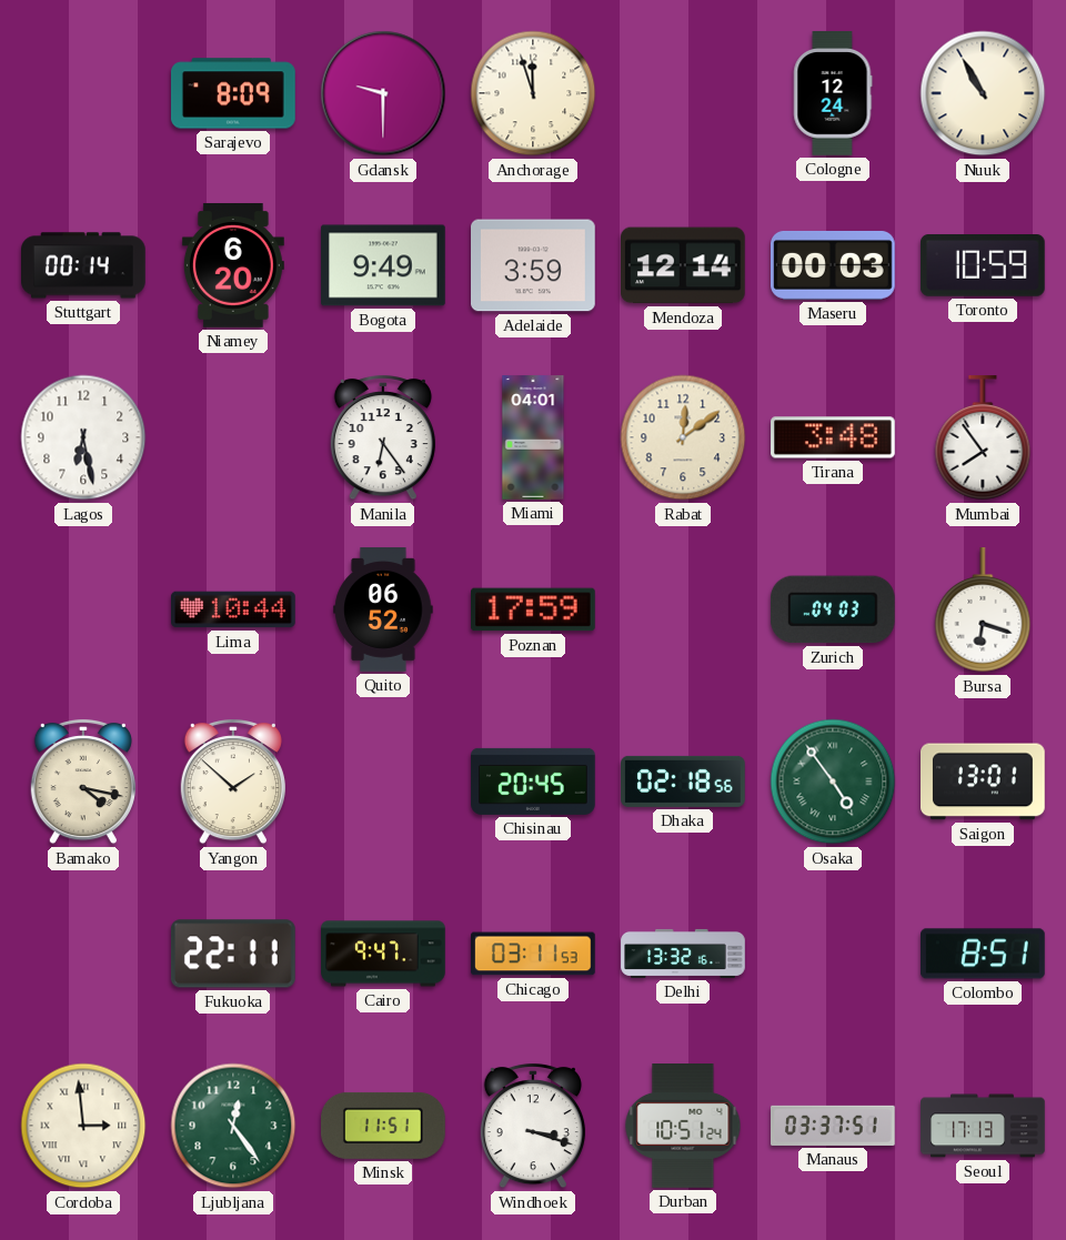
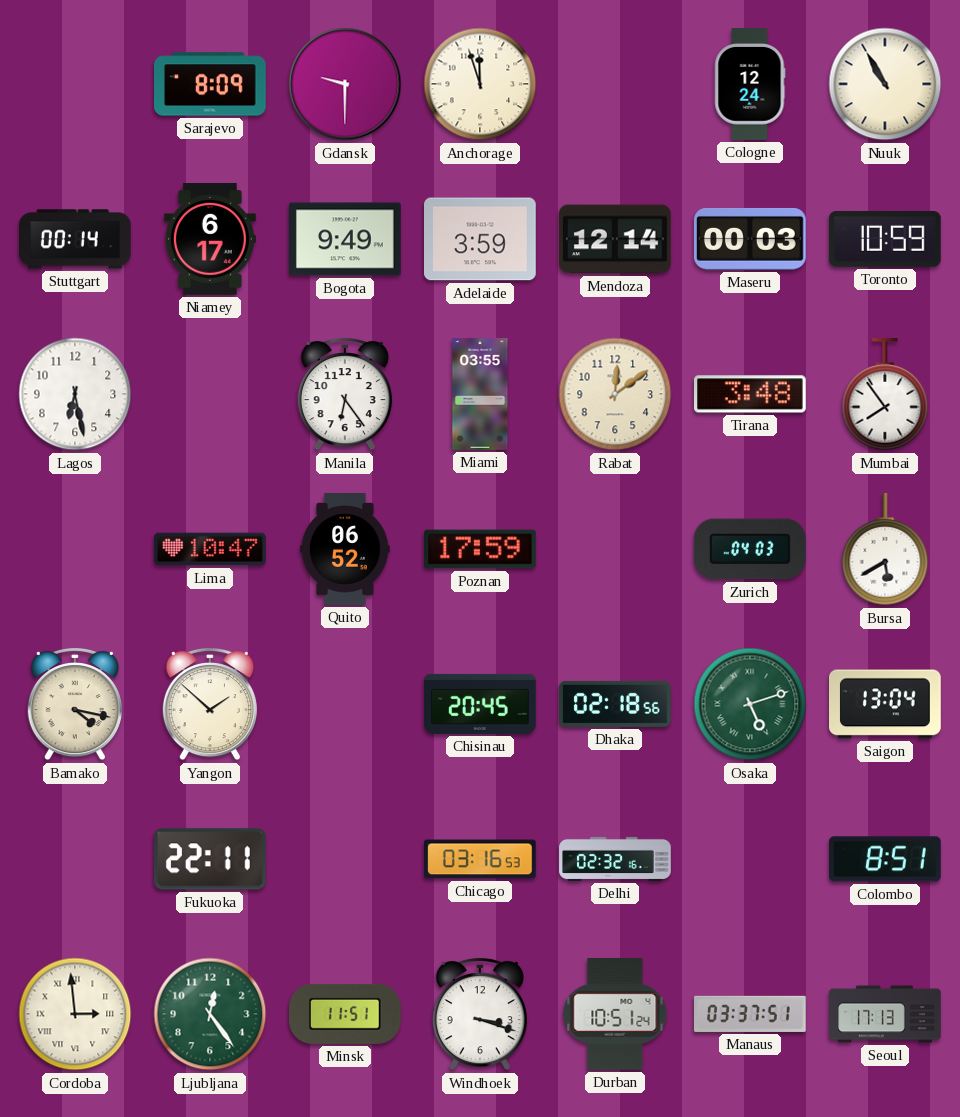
Niamey: 6:20 -> 6:17 (210, 240)
Miami: 04:01 -> 03:55 (480, 394)
Lima: 10:44 -> 10:47 (211, 549)
Bursa: 6:18 -> 5:40 (885, 550)
Osaka: 4:54 -> 5:12 (750, 704)
Saigon: 13:01 -> 13:04 (886, 704)
Cairo: 9:47 -> none (383, 954)
Chicago: 03:11 -> 03:16 (481, 859)
Delhi: 13:32 -> 02:32 (615, 859)
